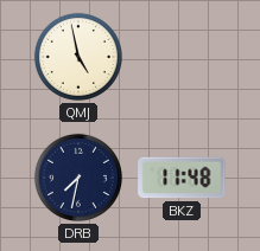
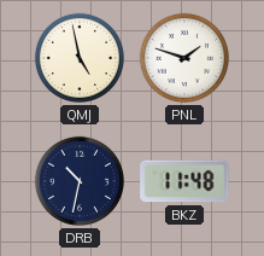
PNL: none -> 1:48 (184, 58)
DRB: 7:32 -> 10:32 (80, 181)
